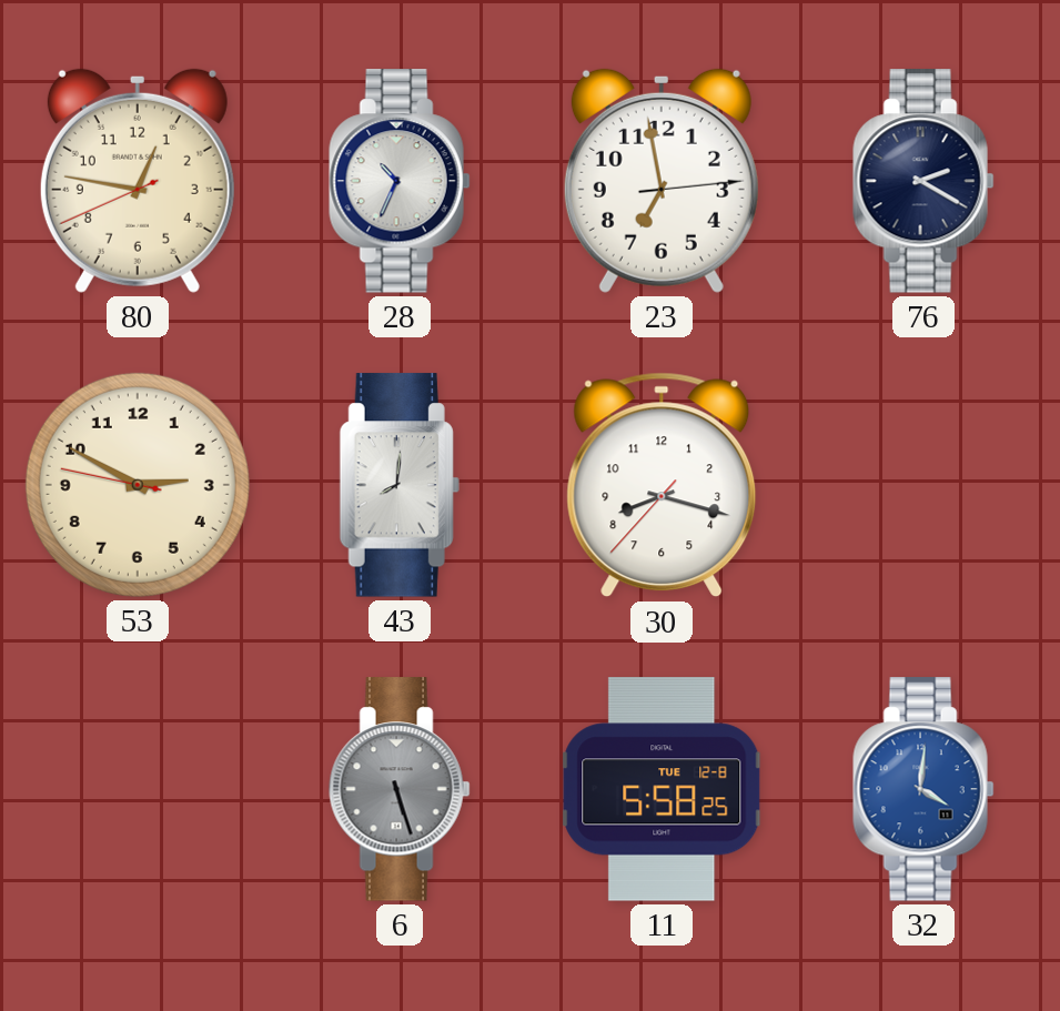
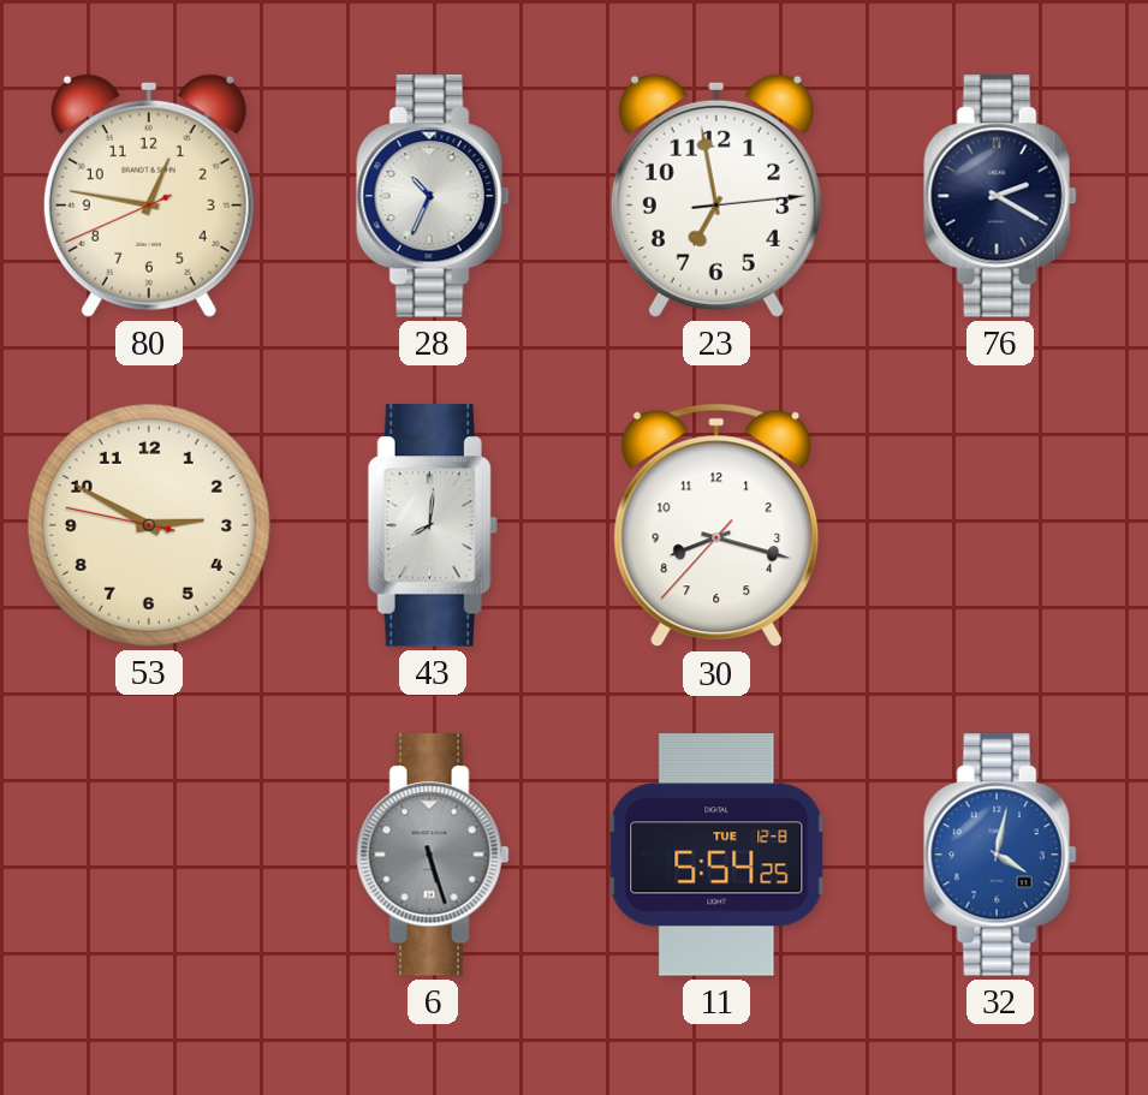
11: 5:58 -> 5:54 (716, 855)
32: 4:01 -> 4:02 (1000, 855)
